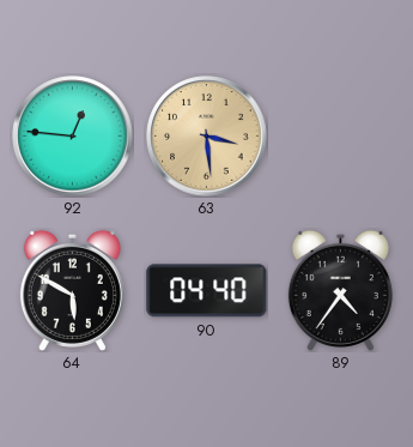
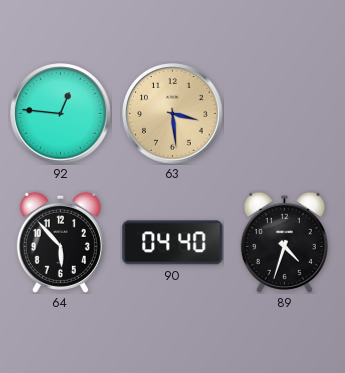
64: 5:50 -> 5:53 (60, 242)
89: 4:36 -> 4:33 (284, 242)
